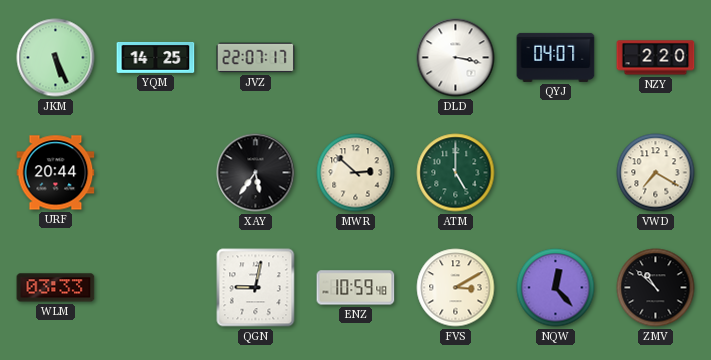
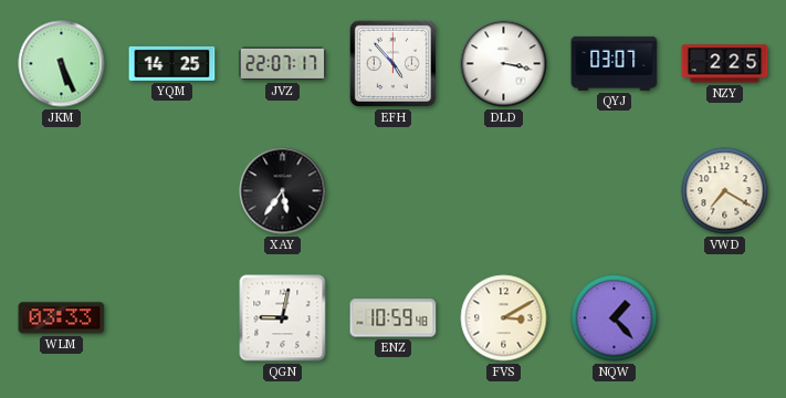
EFH: none -> 4:53 (392, 63)
QYJ: 04:07 -> 03:07 (615, 63)
NZY: 2:20 -> 2:25 (725, 64)
URF: 20:44 -> none (56, 173)
MWR: 2:52 -> none (356, 173)
ATM: 5:00 -> none (456, 173)
NQW: 12:23 -> 1:23 (615, 318)
ZMV: 10:52 -> none (656, 288)
